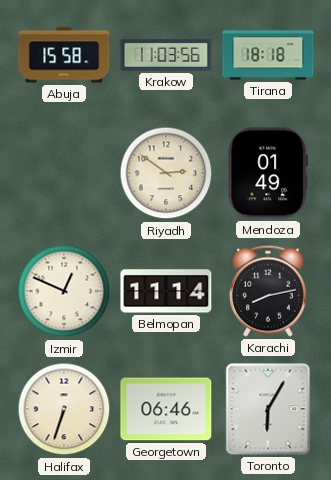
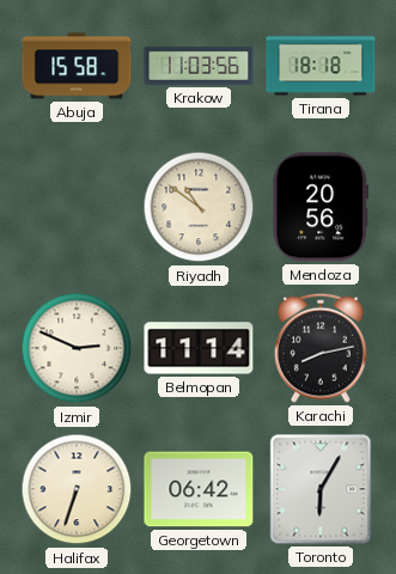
Riyadh: 2:51 -> 10:51 (199, 207)
Mendoza: 01:49 -> 20:56 (321, 207)
Izmir: 12:49 -> 2:49 (77, 348)
Georgetown: 06:46 -> 06:42 (199, 489)
